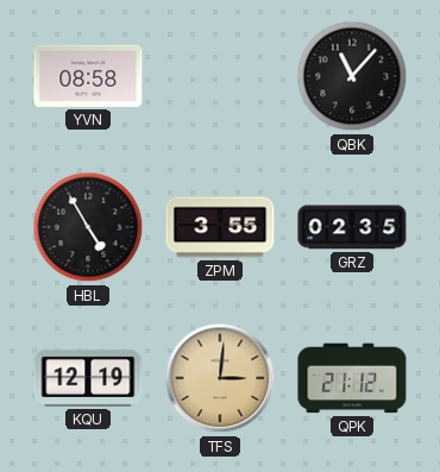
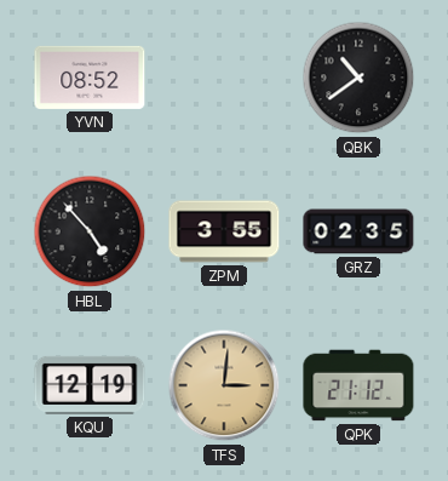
YVN: 08:58 -> 08:52 (90, 78)
QBK: 11:07 -> 10:39 (358, 78)
HBL: 4:55 -> 4:53 (90, 231)
